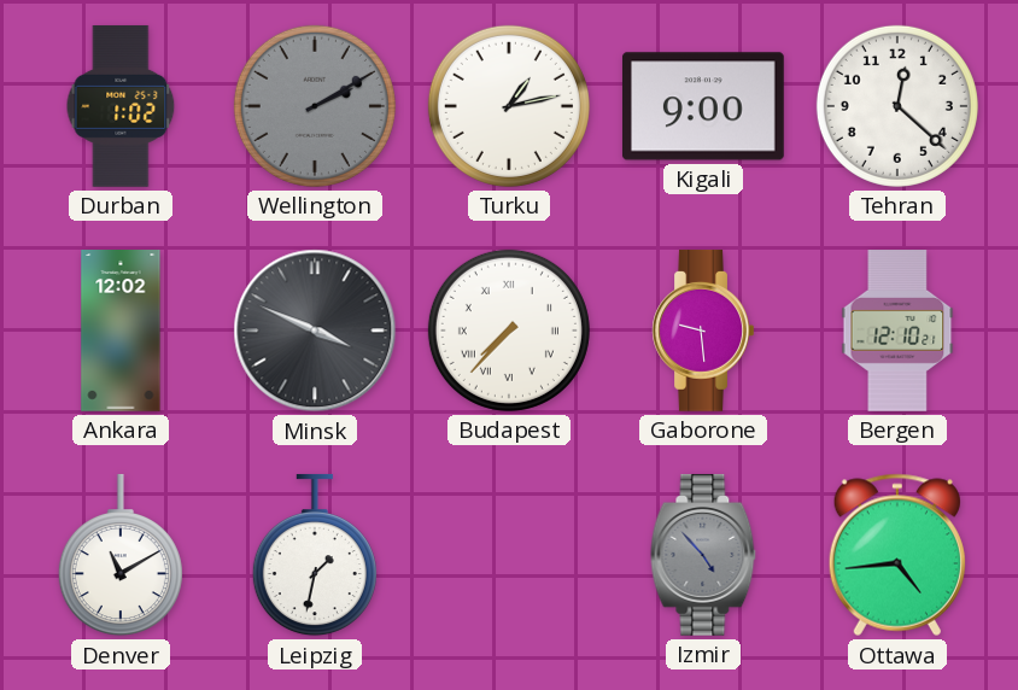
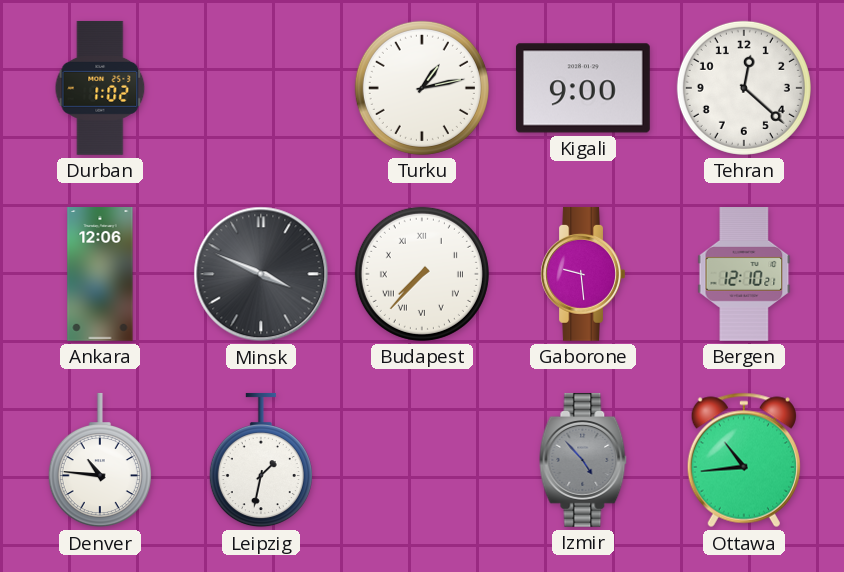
Wellington: 2:10 -> none (315, 106)
Ankara: 12:02 -> 12:06 (100, 275)
Denver: 11:10 -> 10:46 (100, 460)
Ottawa: 4:44 -> 10:44 (744, 460)
